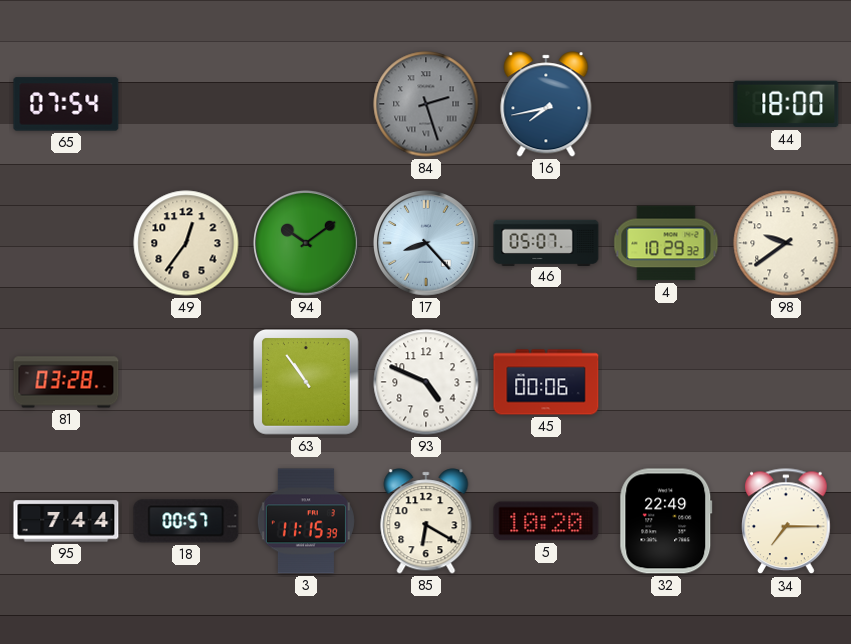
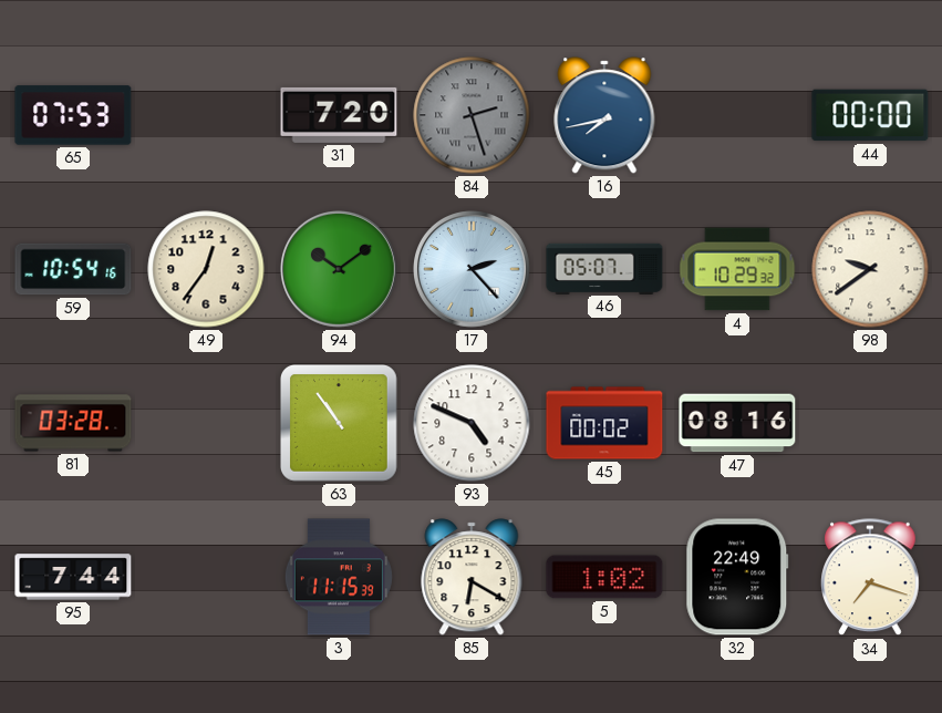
65: 07:54 -> 07:53 (73, 115)
31: none -> 7:20 (339, 115)
44: 18:00 -> 00:00 (870, 115)
59: none -> 10:54 (73, 269)
17: 8:23 -> 2:23 (473, 270)
45: 00:06 -> 00:02 (604, 423)
47: none -> 08:16 (737, 423)
18: 00:57 -> none (186, 521)
5: 10:20 -> 1:02 (604, 577)
34: 7:15 -> 7:18 (871, 578)
